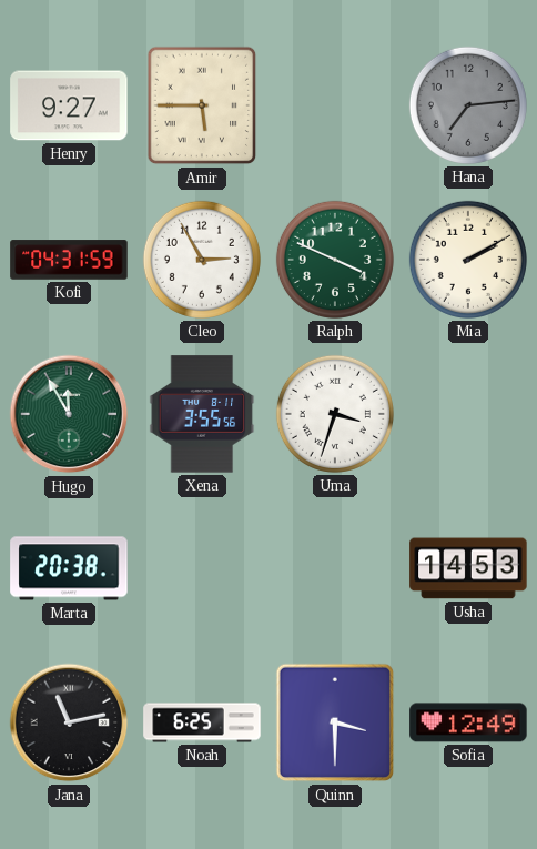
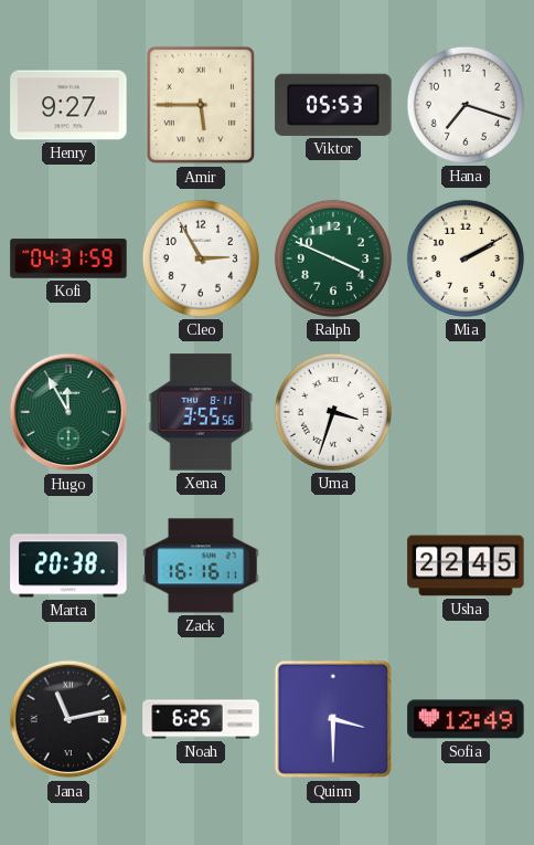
Viktor: none -> 05:53 (333, 105)
Hana: 7:14 -> 7:18 (466, 105)
Hana dial: grey -> white (466, 105)
Zack: none -> 16:16 (201, 566)
Usha: 14:53 -> 22:45 (466, 566)
